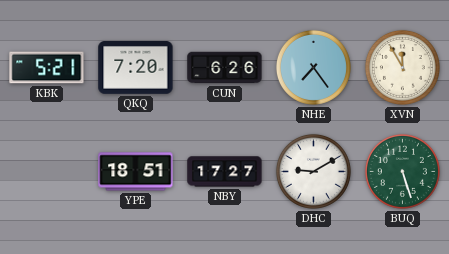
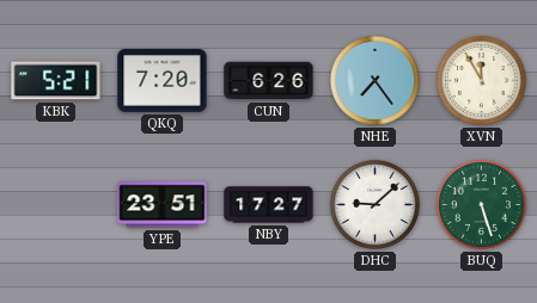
YPE: 18:51 -> 23:51 (163, 205)
DHC: 9:10 -> 9:08 (374, 204)
